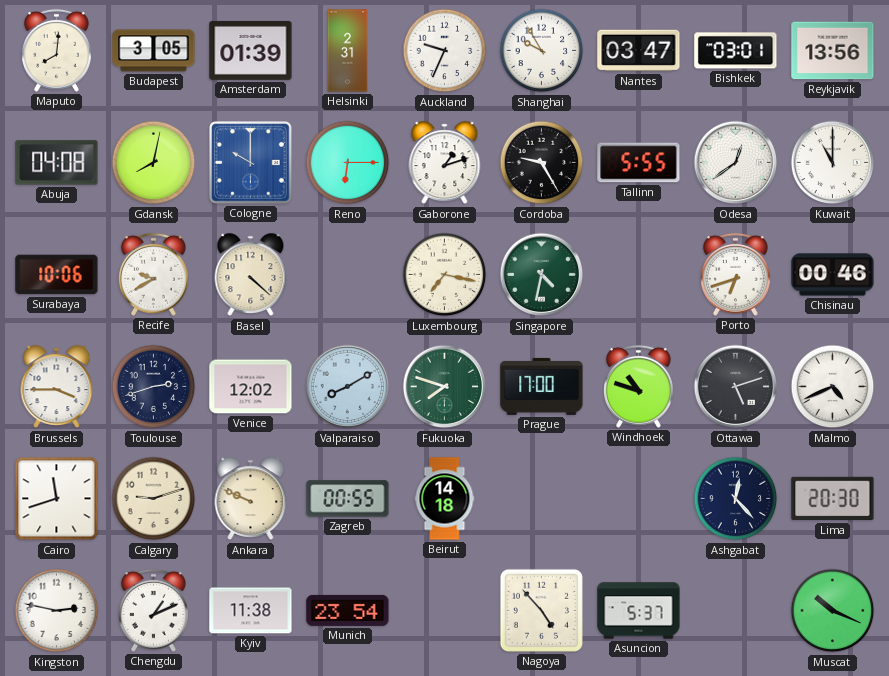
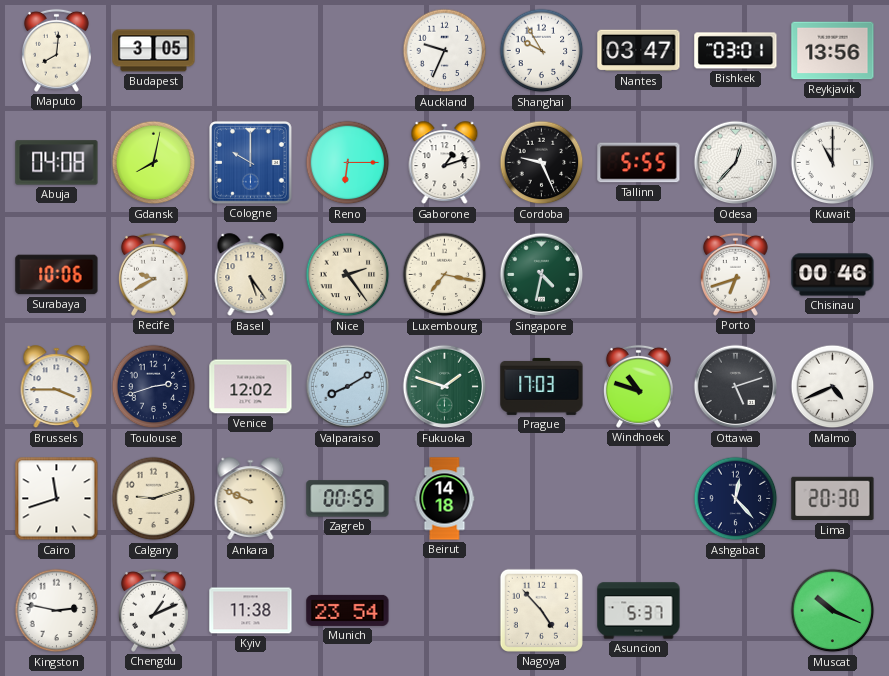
Amsterdam: 01:39 -> none (251, 50)
Helsinki: 2:31 -> none (348, 51)
Cordoba: 9:25 -> 9:26 (542, 163)
Odesa: 12:39 -> 12:37 (736, 163)
Basel: 4:22 -> 5:24 (251, 275)
Nice: none -> 2:24 (348, 275)
Fukuoka: 7:48 -> 1:48 (445, 387)
Prague: 17:00 -> 17:03 (542, 386)
